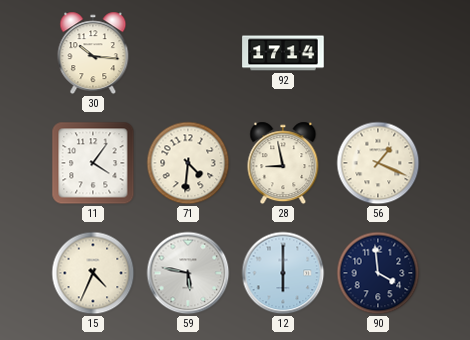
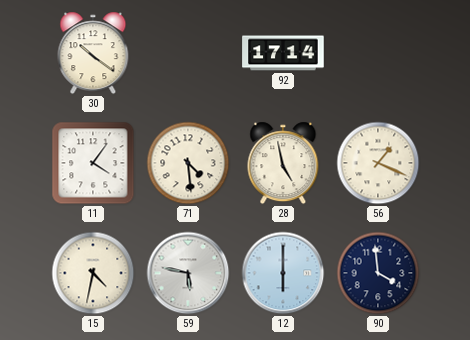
30: 10:16 -> 10:21 (93, 53)
71: 4:31 -> 4:29 (188, 163)
28: 8:58 -> 4:58 (283, 163)
15: 4:34 -> 4:32 (93, 273)
